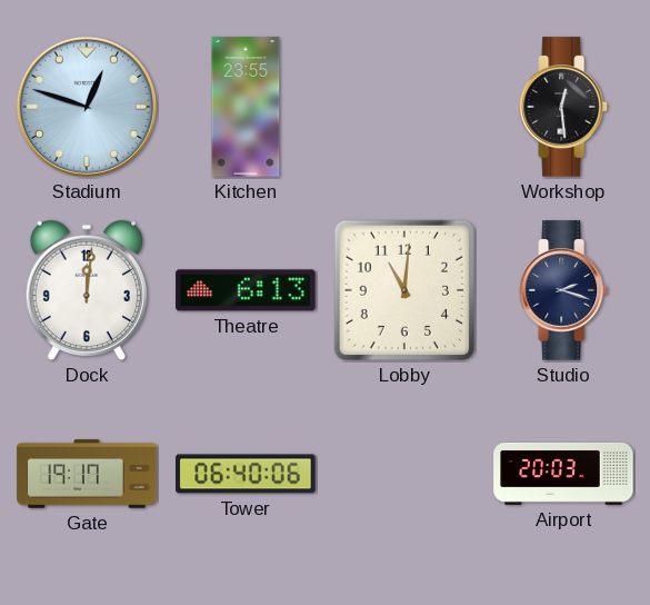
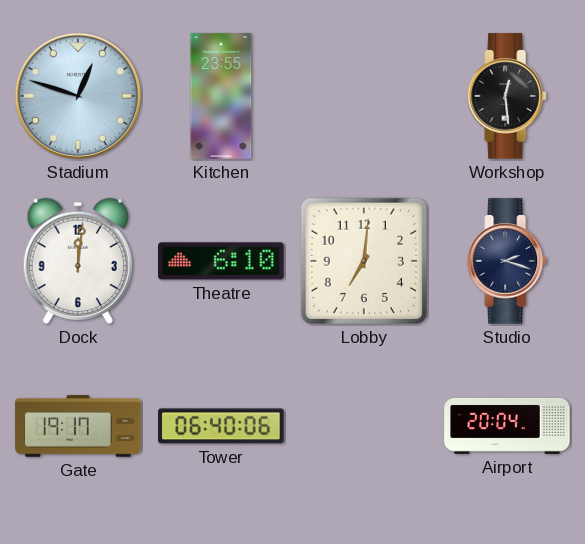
Theatre: 6:13 -> 6:10 (221, 261)
Lobby: 11:01 -> 7:01 (364, 261)
Airport: 20:03 -> 20:04 (507, 426)
